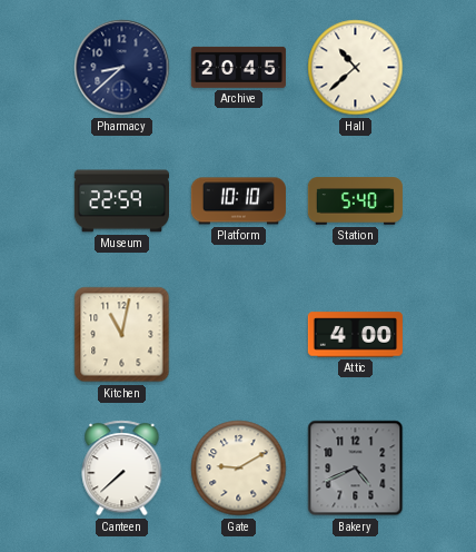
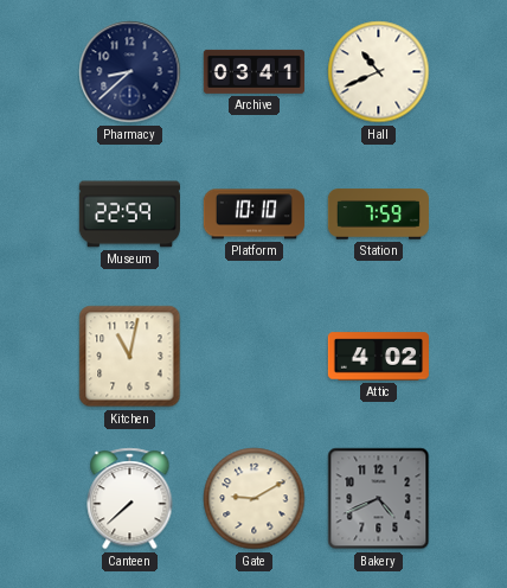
Archive: 20:45 -> 03:41 (254, 71)
Hall: 10:38 -> 10:41 (379, 72)
Station: 5:40 -> 7:59 (378, 215)
Attic: 4:00 -> 4:02 (378, 357)
